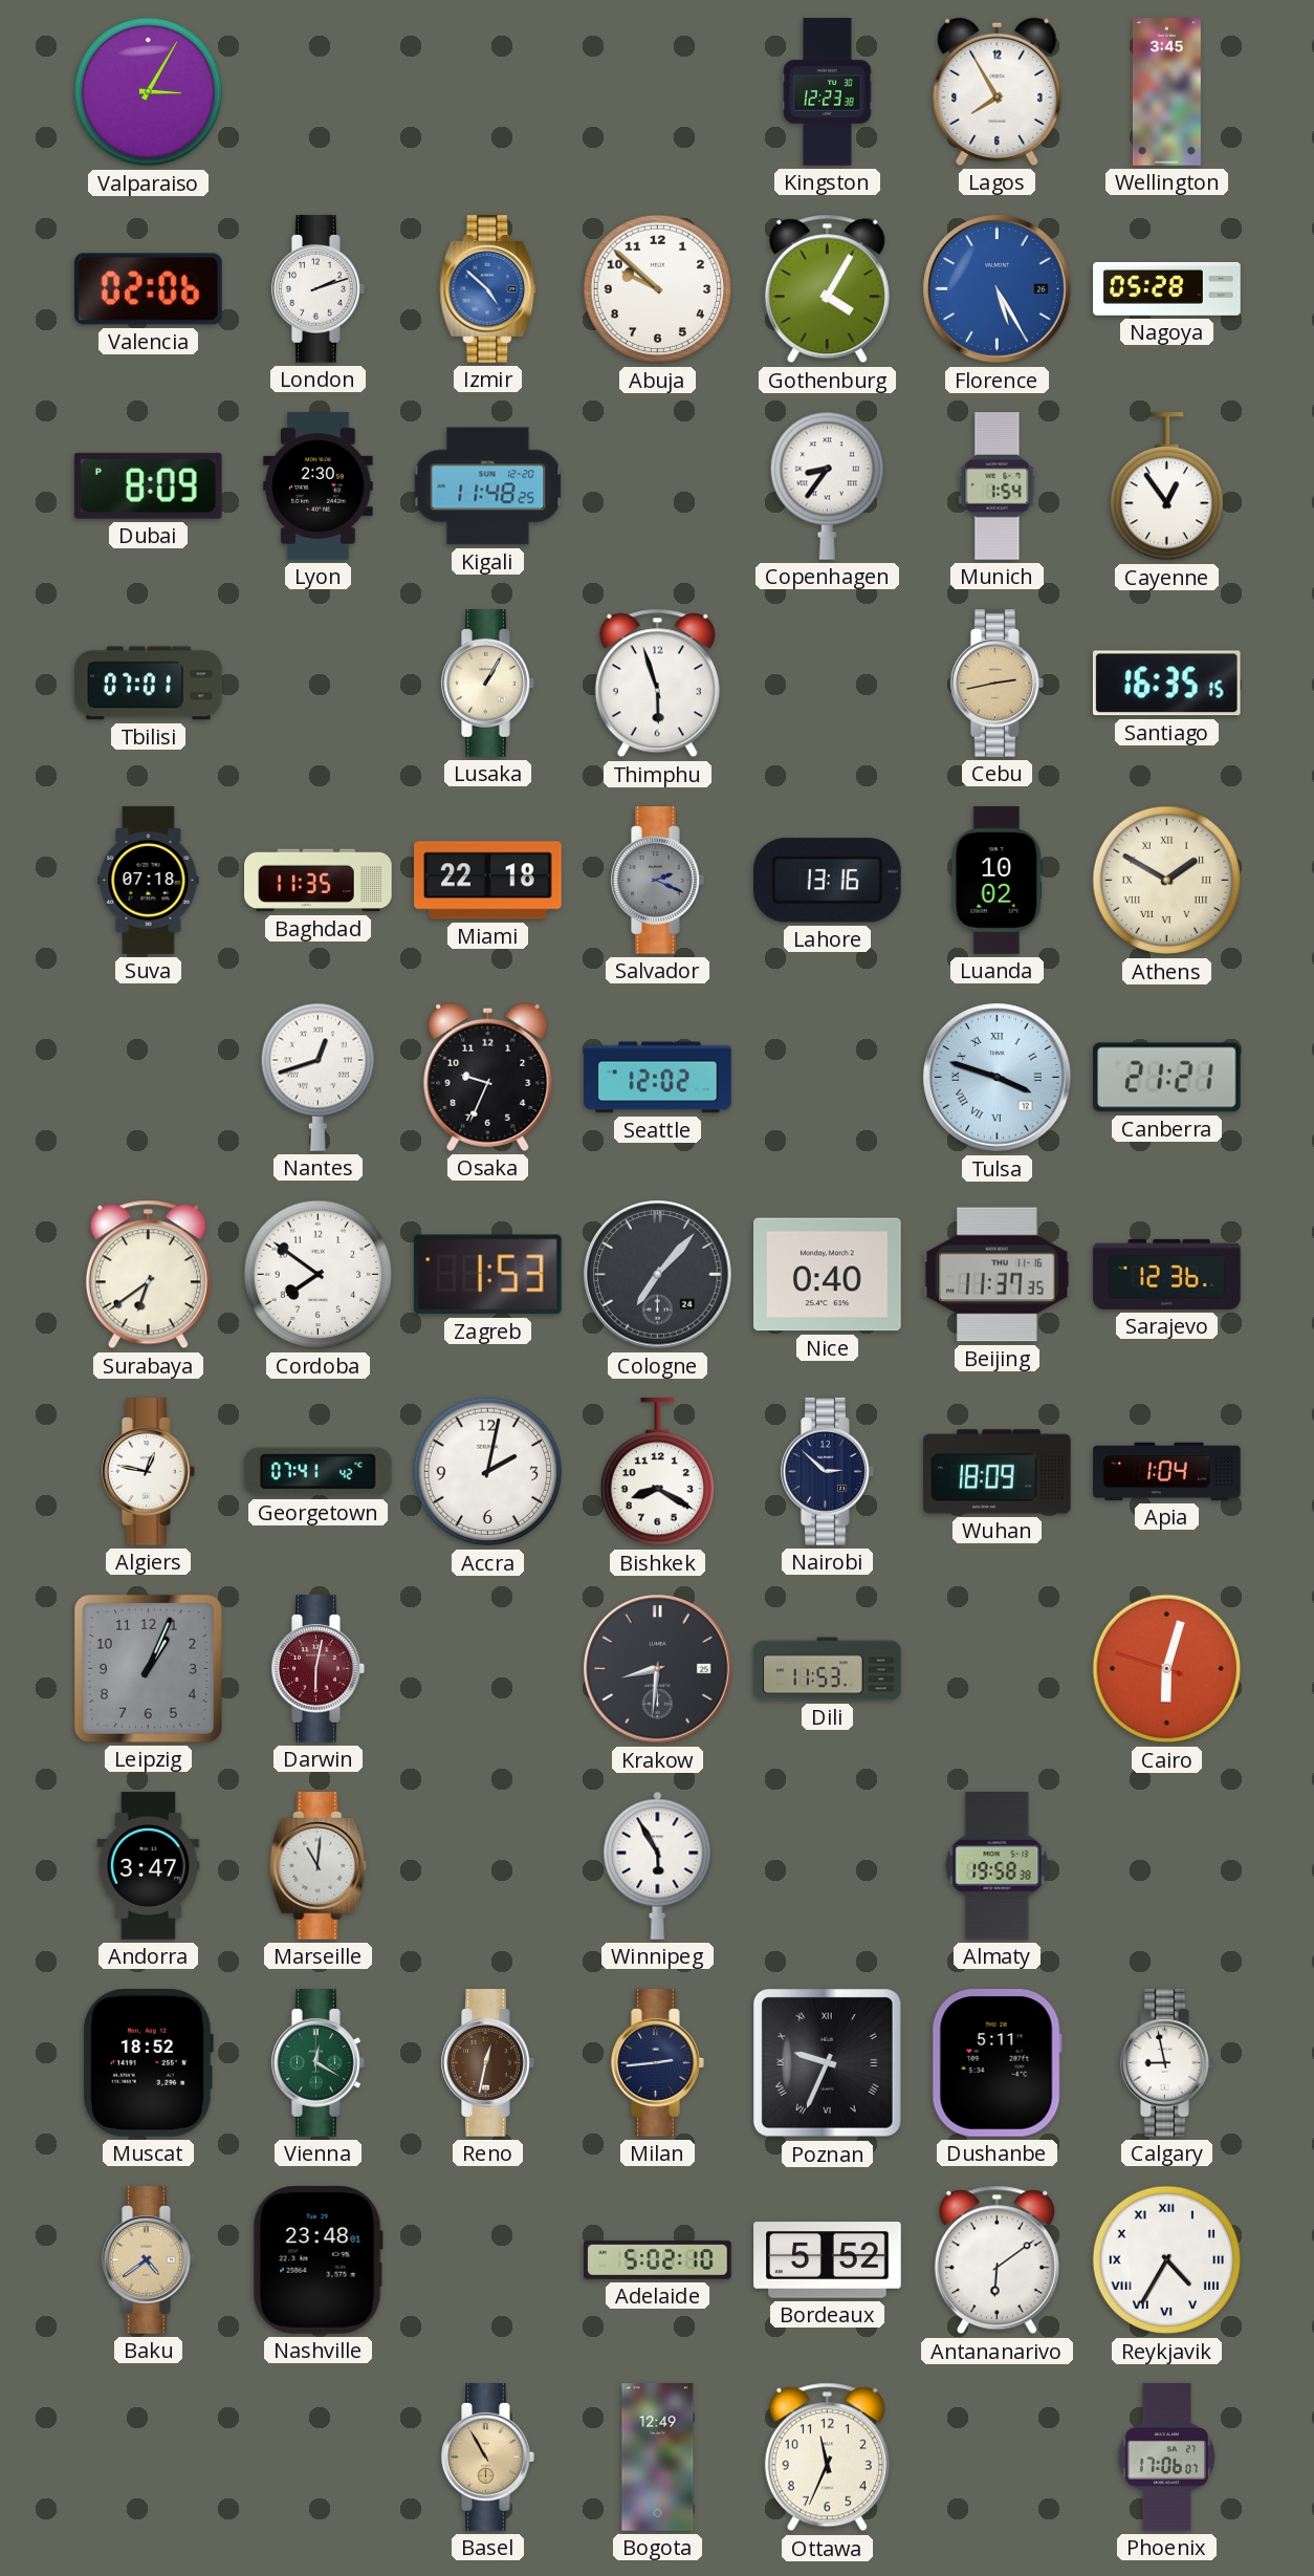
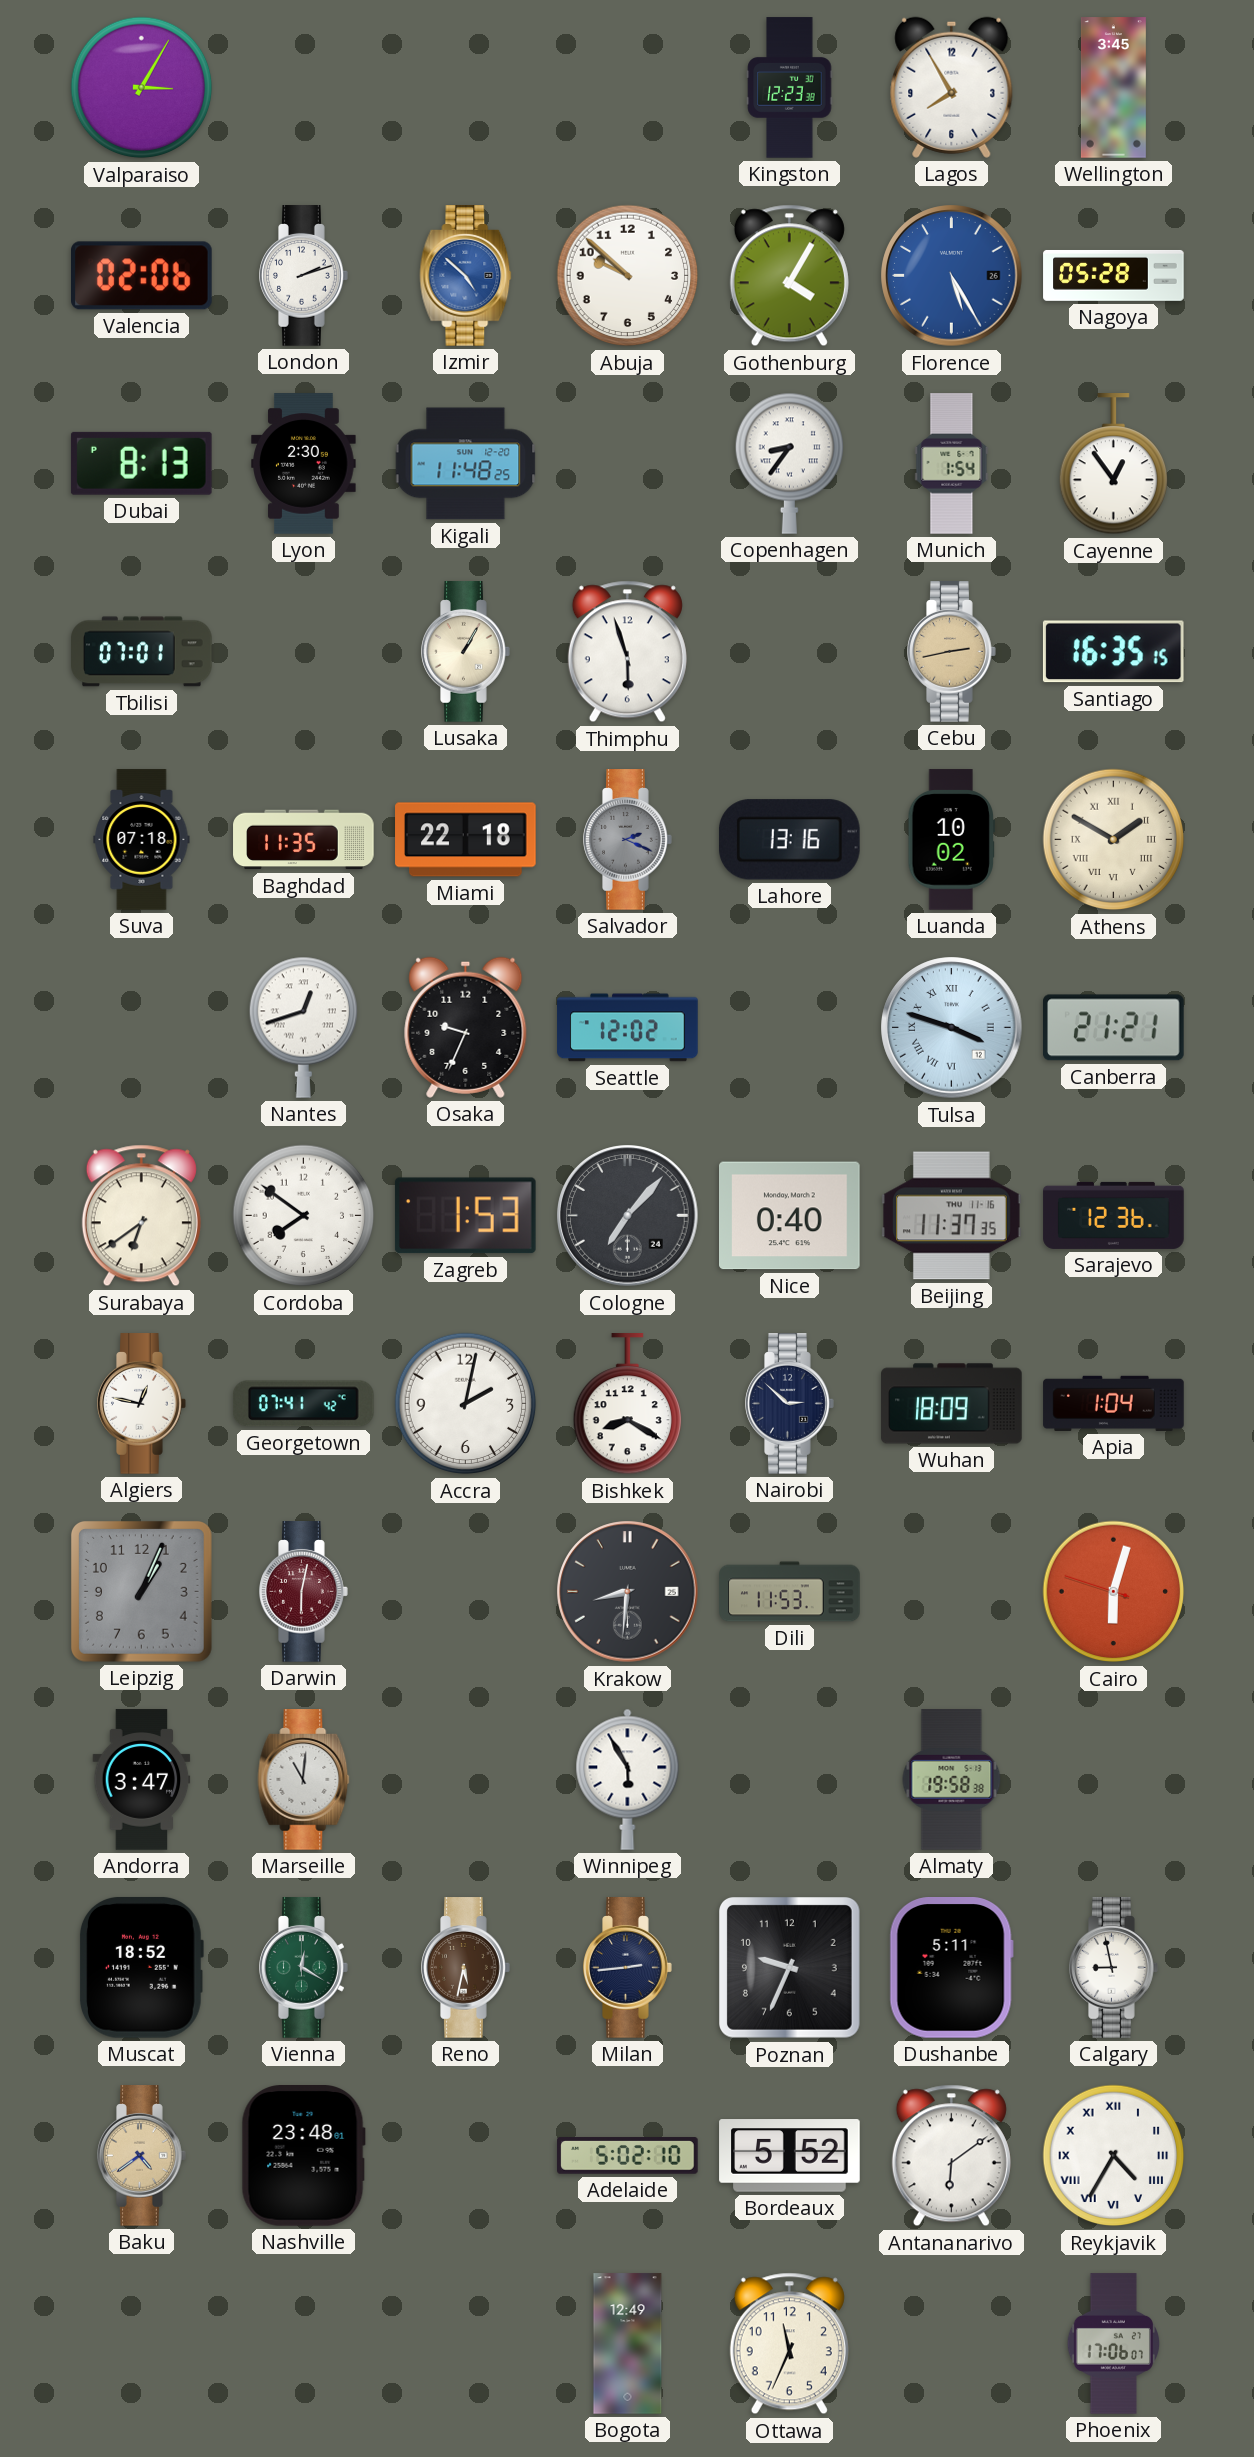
Dubai: 8:09 -> 8:13 (141, 463)
Reno: 12:32 -> 5:32 (466, 1968)
Poznan numerals: Roman -> Arabic (790, 1968)
Basel: 10:55 -> none (488, 2458)
